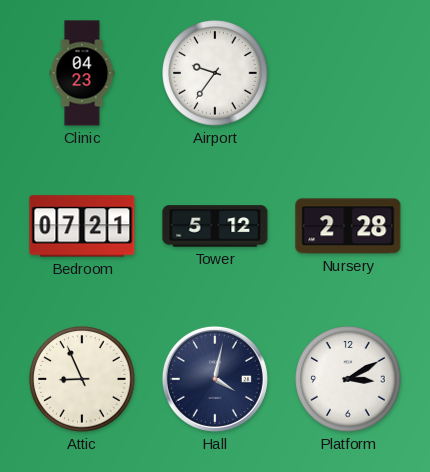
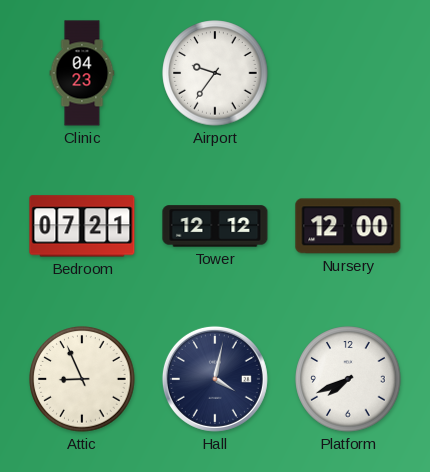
Tower: 5:12 -> 12:12 (215, 226)
Nursery: 2:28 -> 12:00 (348, 226)
Platform: 3:10 -> 7:41 (348, 379)
